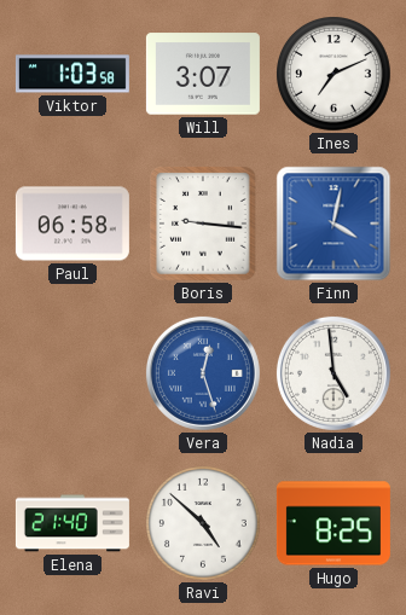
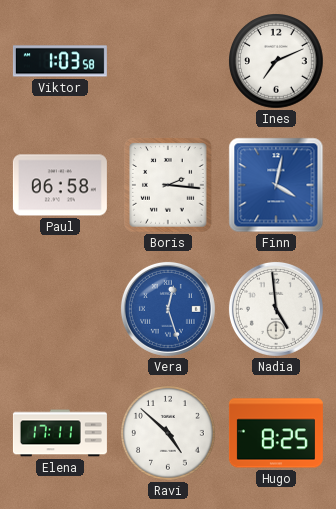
Will: 3:07 -> none (203, 74)
Boris: 9:16 -> 2:16 (168, 185)
Elena: 21:40 -> 17:11 (60, 433)
